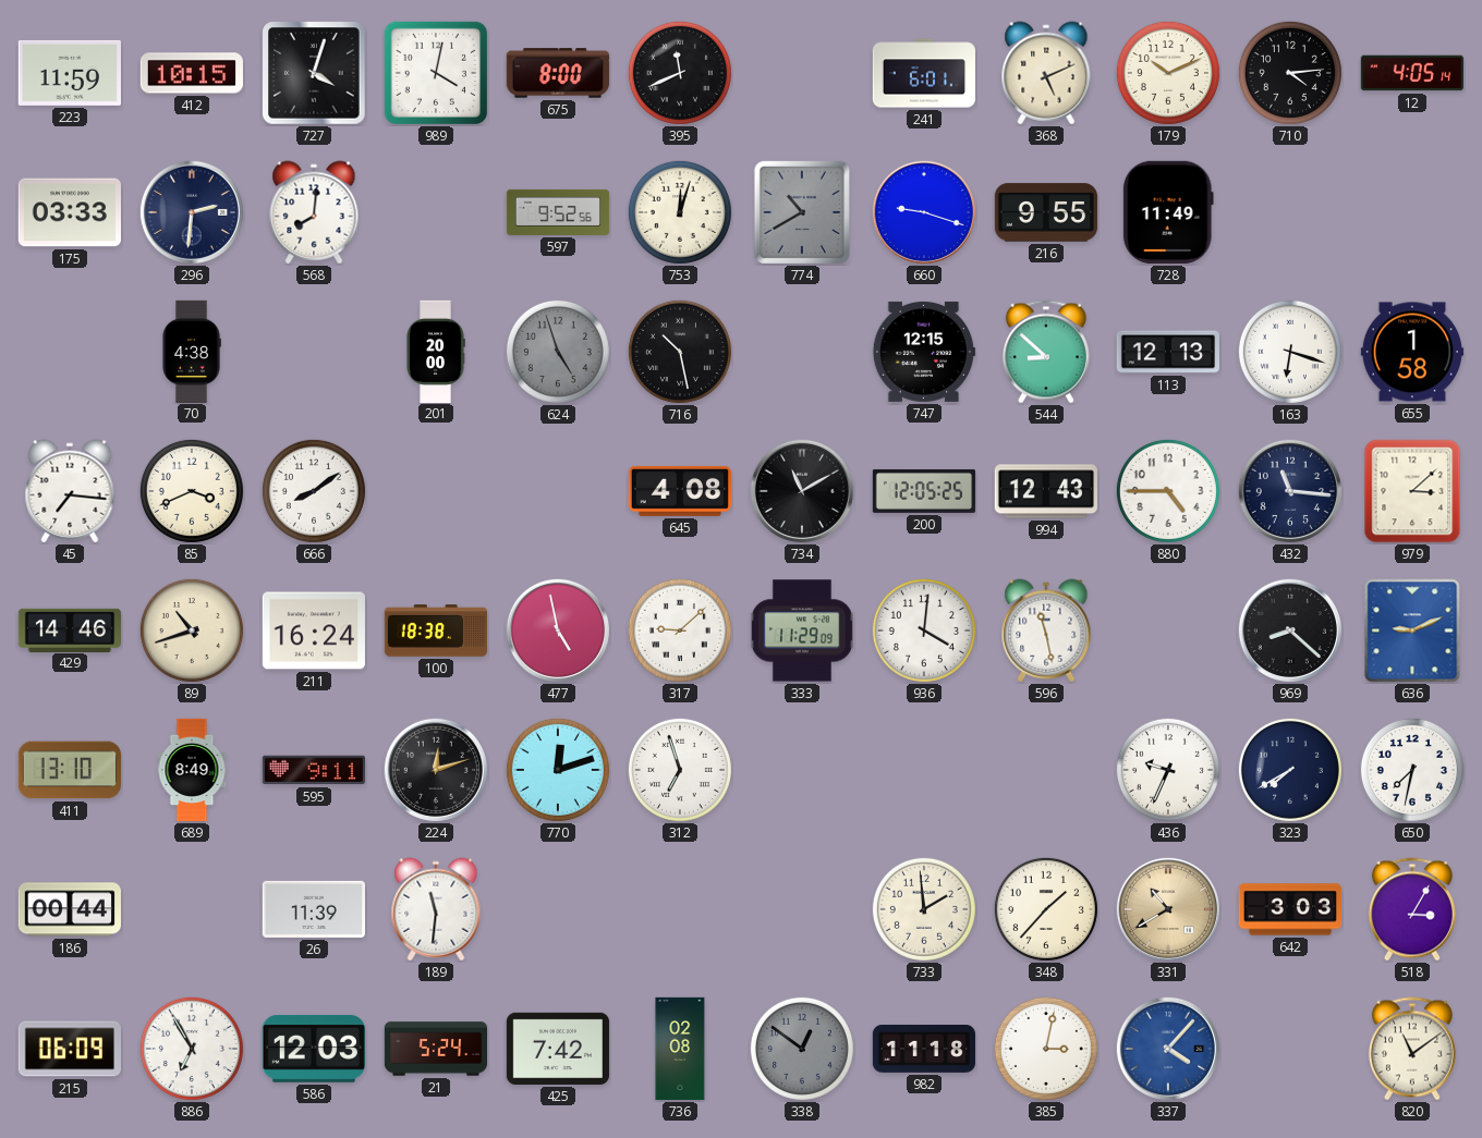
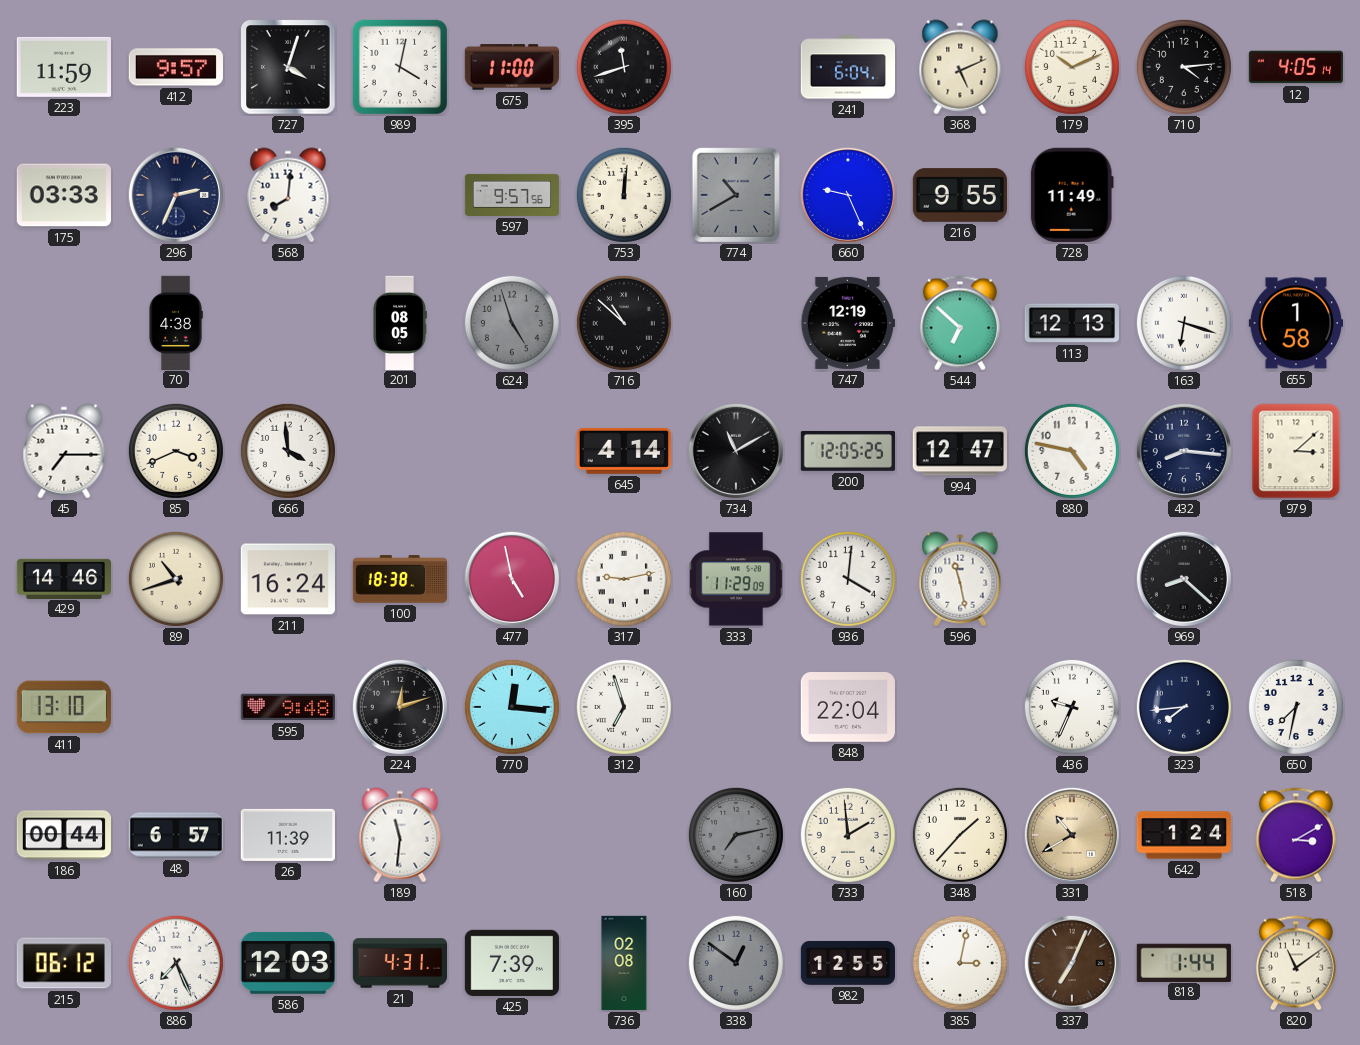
412: 10:15 -> 9:57 (176, 67)
675: 8:00 -> 11:00 (512, 67)
395: 11:41 -> 11:42 (624, 67)
241: 6:01 -> 6:04 (847, 67)
296: 2:31 -> 2:34 (176, 195)
597: 9:52 -> 9:57 (512, 195)
753: 12:03 -> 12:01 (624, 195)
660: 9:18 -> 9:26 (848, 195)
201: 20:00 -> 08:05 (400, 322)
716: 10:28 -> 10:52 (624, 323)
747: 12:15 -> 12:19 (847, 323)
544: 8:52 -> 6:52 (960, 323)
45: 7:16 -> 7:15 (64, 451)
666: 8:09 -> 3:59 (288, 451)
645: 4:08 -> 4:14 (624, 451)
994: 12:43 -> 12:47 (960, 451)
880: 4:45 -> 4:47 (1072, 451)
432: 11:16 -> 8:16 (1184, 451)
317: 9:08 -> 9:13 (624, 579)
636: 9:11 -> none (1412, 631)
689: 8:49 -> none (192, 770)
595: 9:11 -> 9:48 (288, 707)
770: 12:12 -> 12:16 (512, 707)
848: none -> 22:04 (848, 708)
323: 7:40 -> 7:44 (1184, 707)
48: none -> 6:57 (175, 835)
160: none -> 7:13 (736, 835)
642: 3:03 -> 1:24 (1183, 835)
518: 3:05 -> 3:10 (1296, 835)
215: 06:09 -> 06:12 (64, 963)
886: 6:55 -> 7:26 (176, 963)
21: 5:24 -> 4:31 (399, 963)
425: 7:42 -> 7:39 (512, 963)
982: 11:18 -> 12:55 (847, 963)
337: 4:07 -> 7:04 (1072, 963)
337 dial: blue -> brown (1072, 963)
818: none -> 1:44 (1184, 962)
